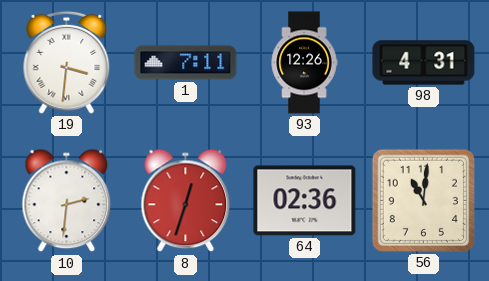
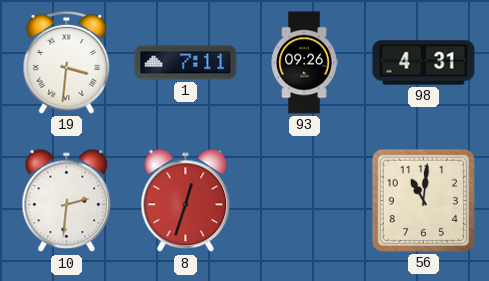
93: 12:26 -> 09:26 (304, 63)
64: 02:36 -> none (305, 201)
